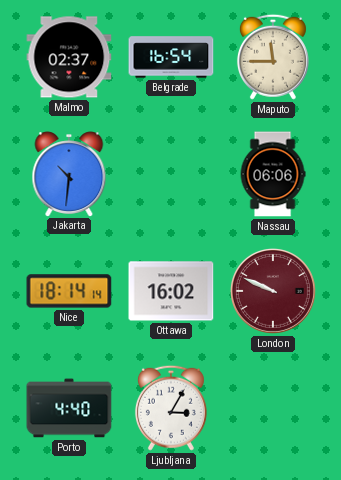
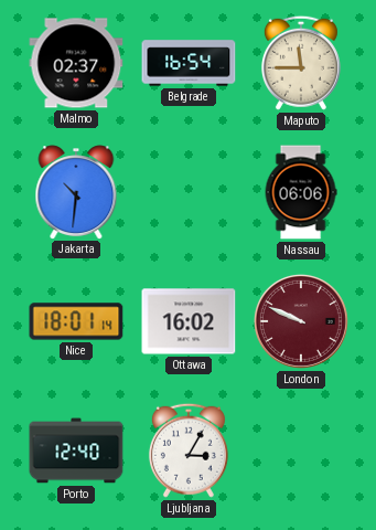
Nice: 18:14 -> 18:01 (76, 321)
Porto: 4:40 -> 12:40 (76, 451)
